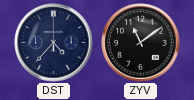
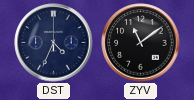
DST: 4:37 -> 4:34 (54, 43)
